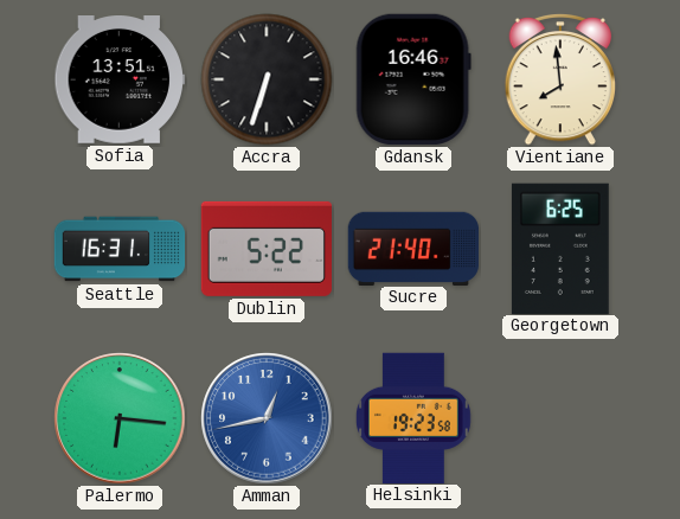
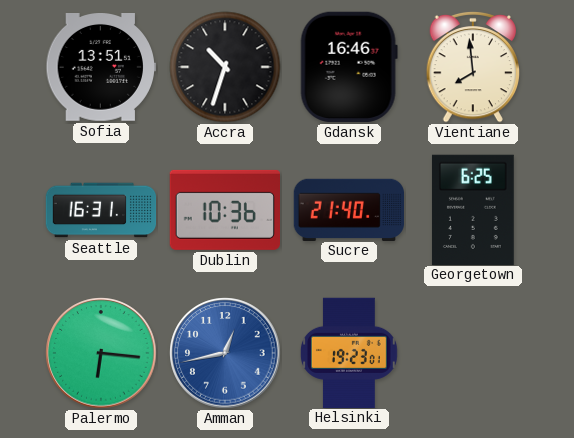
Accra: 6:33 -> 10:33 (225, 67)
Dublin: 5:22 -> 10:36 (224, 210)
Helsinki: 19:23:58 -> 19:23:01 (349, 352)
